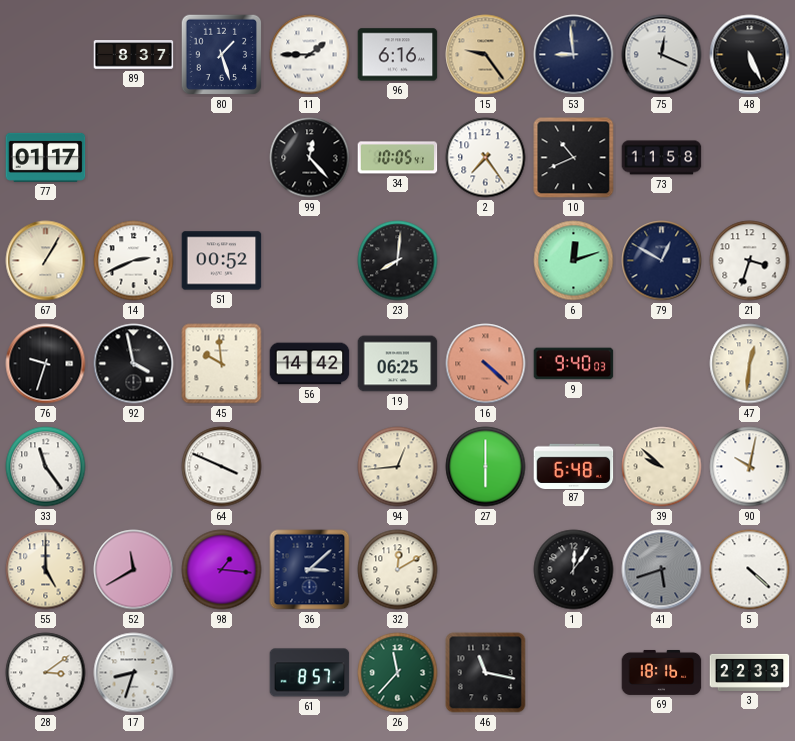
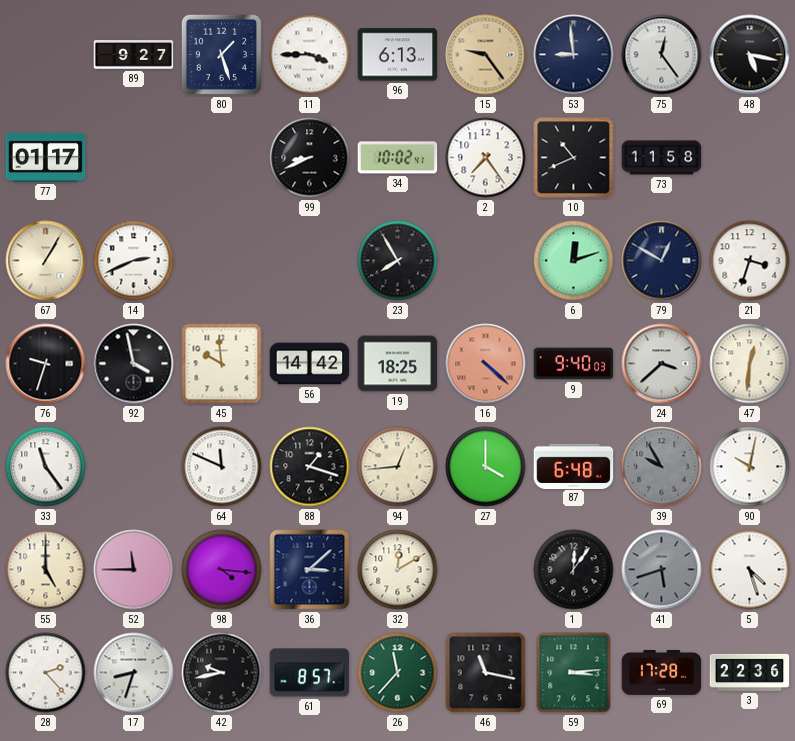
89: 8:37 -> 9:27 (134, 55)
11: 1:45 -> 3:45 (310, 55)
96: 6:16 -> 6:13 (398, 55)
75: 12:19 -> 12:24 (662, 55)
48: 5:26 -> 5:17 (750, 55)
99: 12:23 -> 8:41 (310, 158)
34: 10:05 -> 10:02 (398, 158)
51: 00:52 -> none (222, 261)
23: 8:01 -> 7:55 (398, 261)
19: 06:25 -> 18:25 (398, 364)
24: none -> 3:38 (662, 364)
64: 3:49 -> 11:49 (222, 467)
88: none -> 1:18 (310, 467)
27: 6:00 -> 4:00 (486, 467)
39: 9:52 -> 9:55 (662, 467)
39 dial: cream -> grey (662, 467)
52: 11:40 -> 11:45 (134, 570)
98: 1:16 -> 4:16 (222, 570)
5: 4:22 -> 4:27 (750, 570)
28: 3:09 -> 2:23 (46, 673)
42: none -> 9:43 (222, 673)
59: none -> 3:14 (574, 673)
69: 18:16 -> 17:28 (662, 672)
3: 22:33 -> 22:36 (750, 672)
